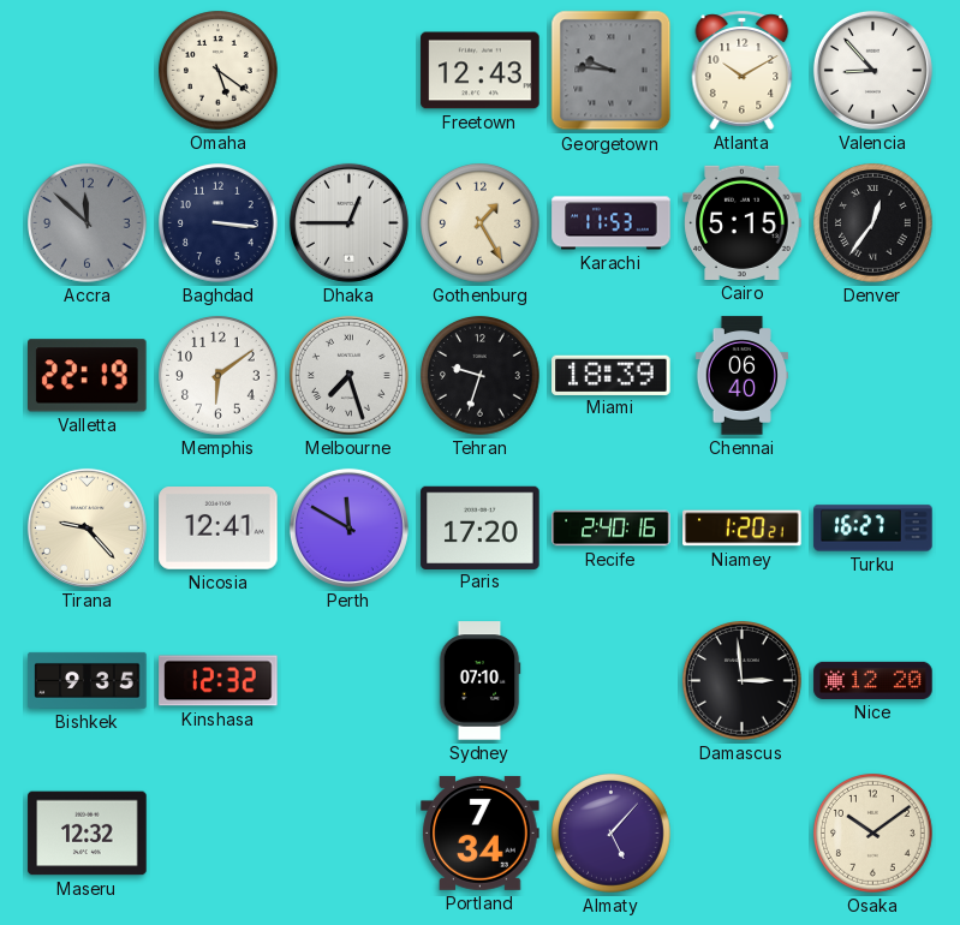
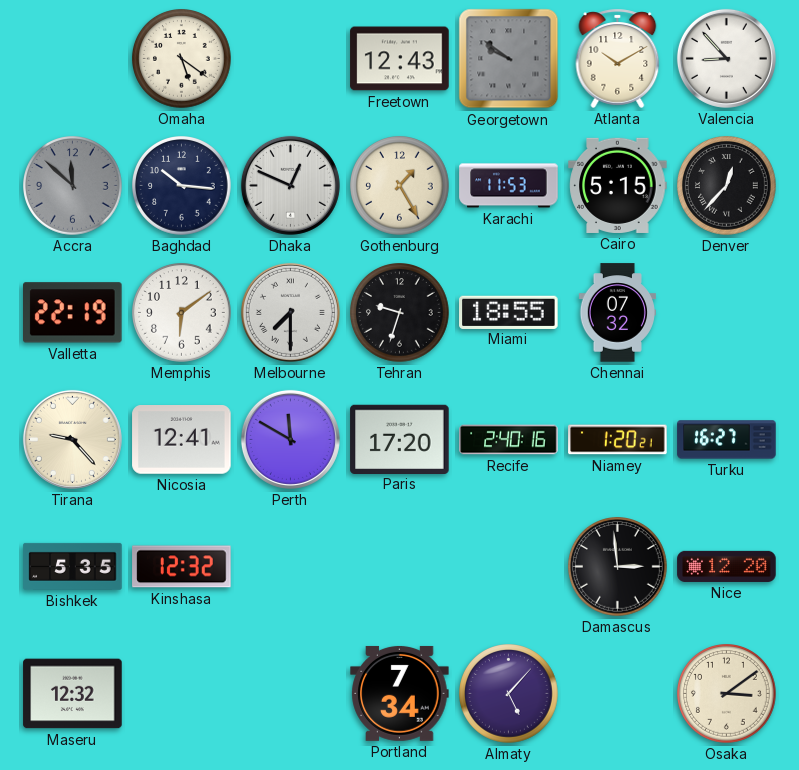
Georgetown: 9:46 -> 9:51 (509, 59)
Baghdad: 3:16 -> 10:16 (182, 186)
Dhaka: 12:45 -> 12:49 (290, 185)
Denver: 12:36 -> 12:37 (727, 186)
Melbourne: 7:27 -> 7:30 (290, 312)
Miami: 18:39 -> 18:55 (509, 312)
Chennai: 06:40 -> 07:32 (618, 313)
Bishkek: 9:35 -> 5:35 (73, 566)
Sydney: 07:10 -> none (479, 681)
Osaka: 10:09 -> 3:09 (727, 694)
